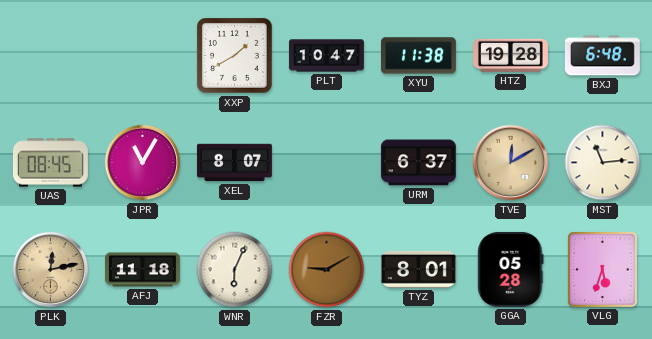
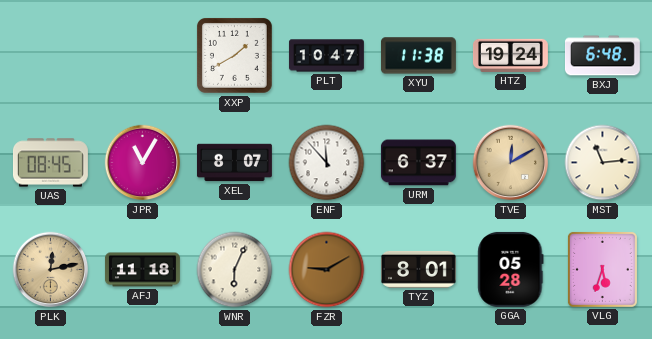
HTZ: 19:28 -> 19:24 (510, 55)
ENF: none -> 11:53 (327, 163)
